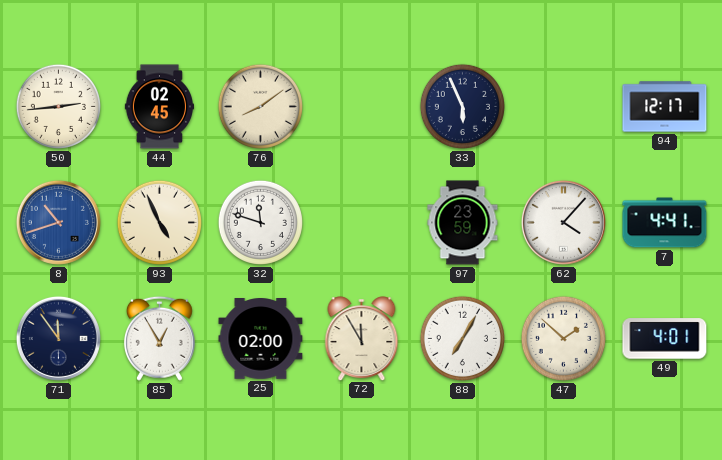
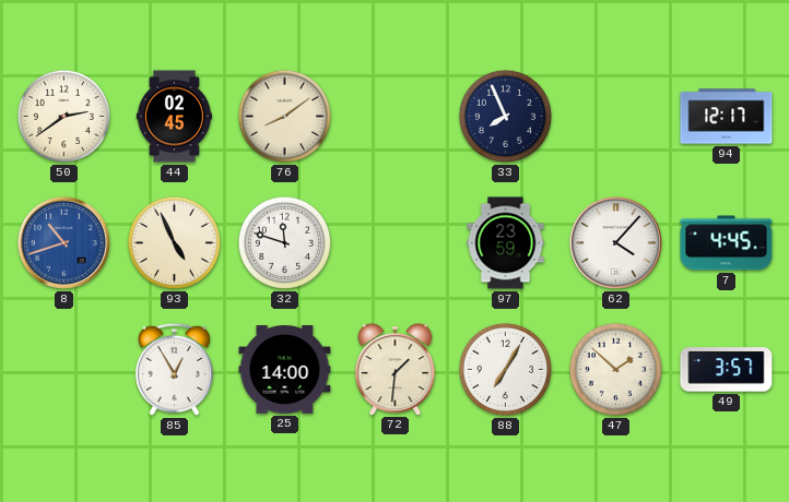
50: 2:44 -> 2:39 (63, 116)
33: 5:56 -> 7:56 (505, 116)
7: 4:41 -> 4:45 (727, 243)
71: 11:54 -> none (58, 338)
25: 02:00 -> 14:00 (285, 370)
72: 11:55 -> 1:31 (396, 369)
49: 4:01 -> 3:57 (727, 370)
